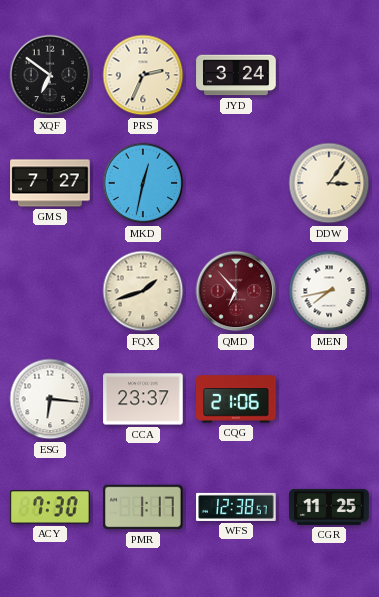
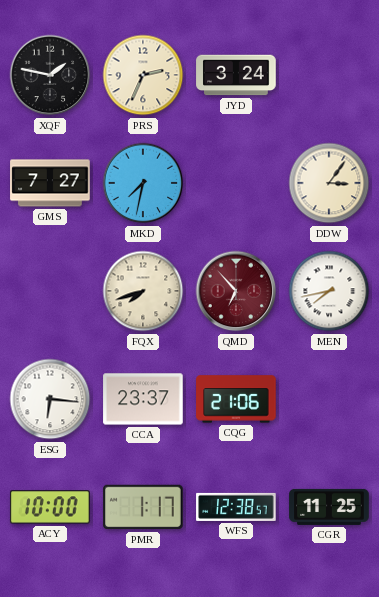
XQF: 6:51 -> 1:47 (50, 75)
MKD: 12:32 -> 7:32 (143, 183)
FQX: 1:42 -> 7:42 (143, 291)
ACY: 7:30 -> 10:00 (50, 507)
